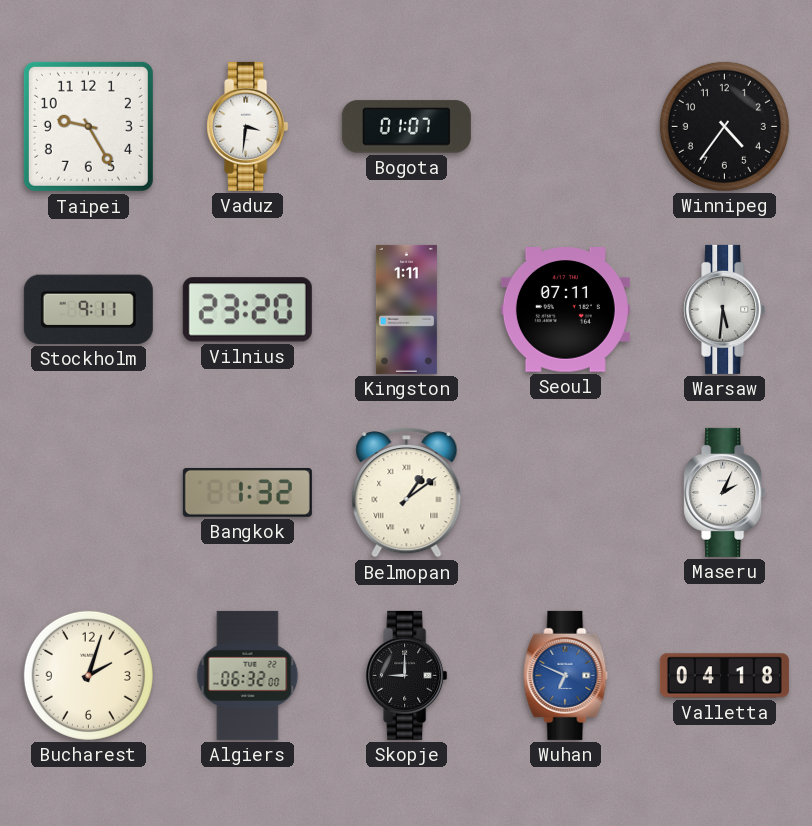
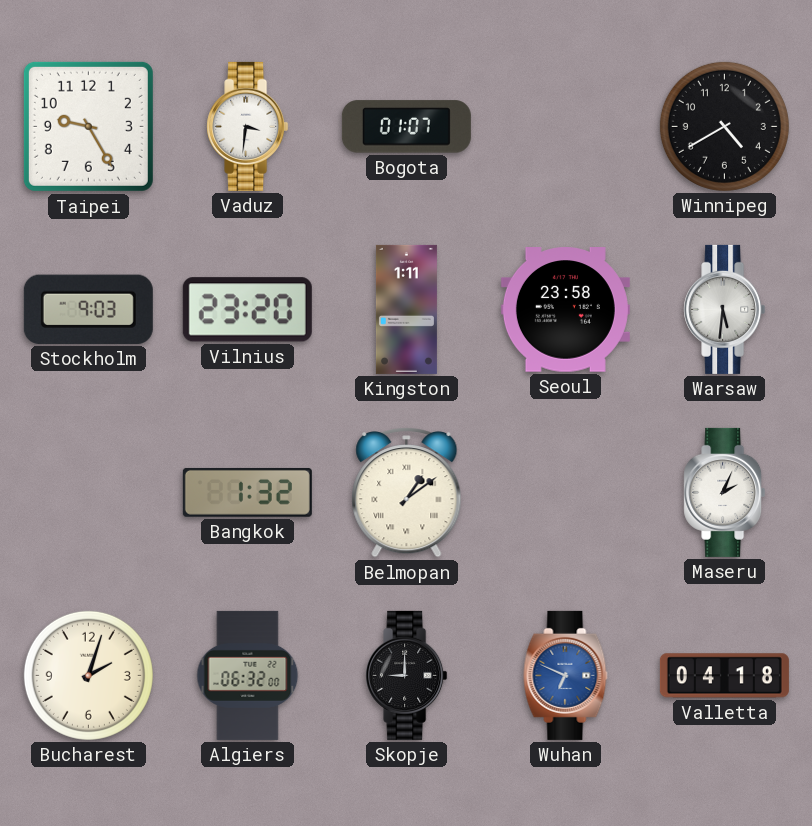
Winnipeg: 4:36 -> 4:40 (724, 126)
Stockholm: 9:11 -> 9:03 (88, 309)
Seoul: 07:11 -> 23:58 (565, 310)
